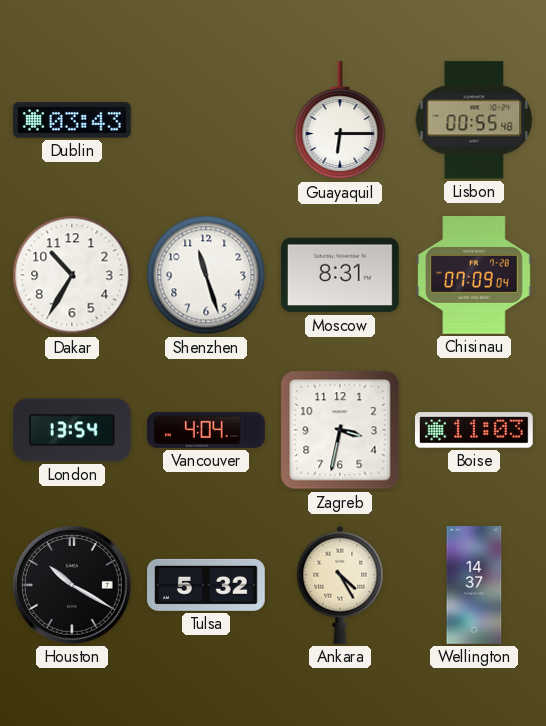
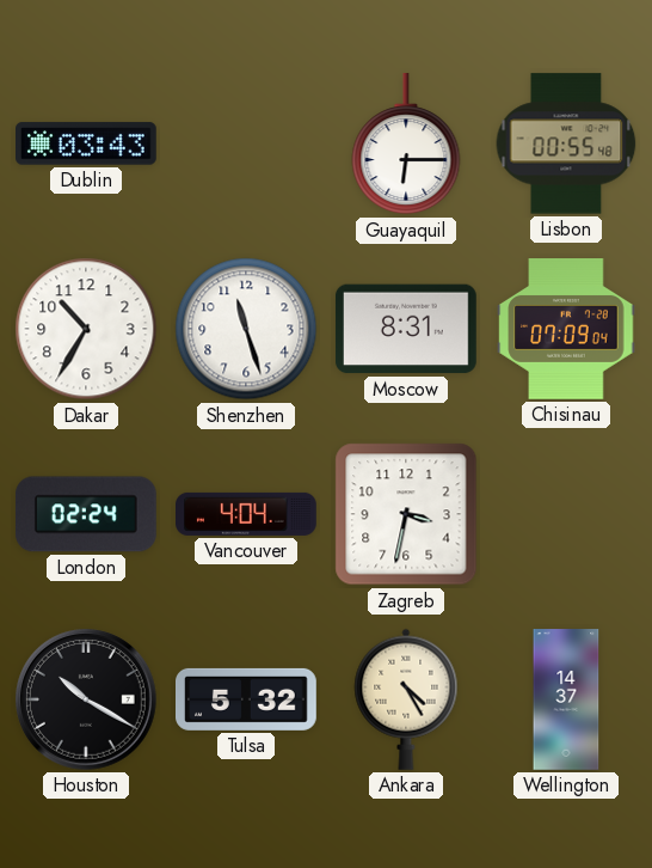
London: 13:54 -> 02:24 (86, 514)
Boise: 11:03 -> none (475, 430)
